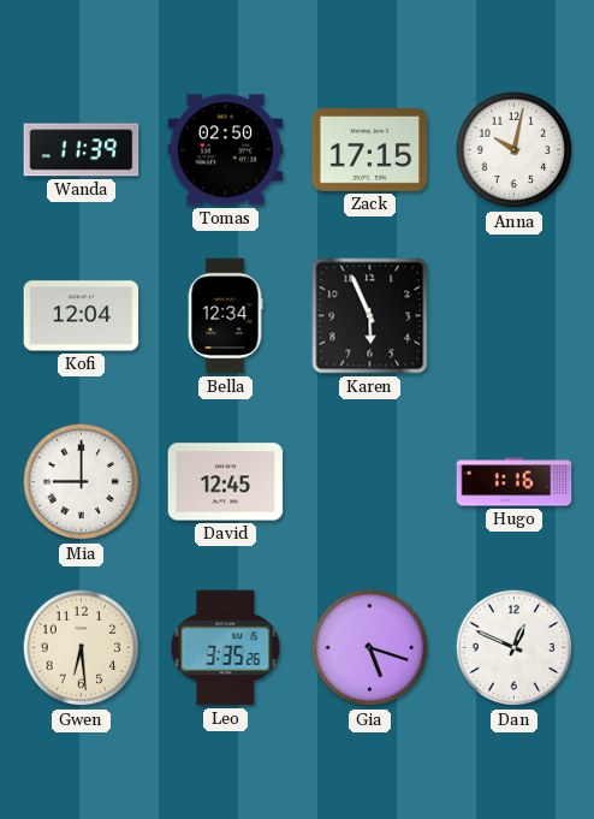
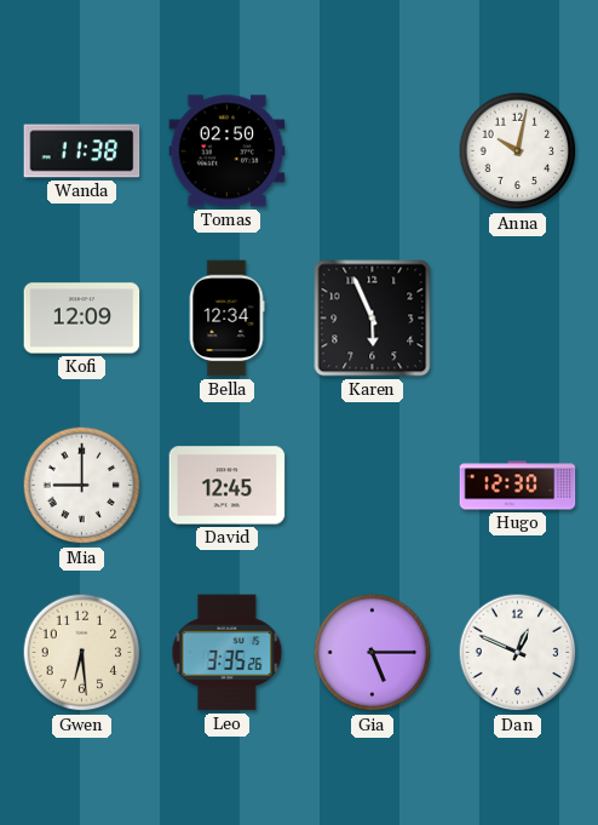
Wanda: 11:39 -> 11:38 (82, 151)
Zack: 17:15 -> none (370, 150)
Kofi: 12:04 -> 12:09 (82, 319)
Hugo: 1:16 -> 12:30 (518, 486)
Gia: 5:18 -> 5:15 (373, 653)
